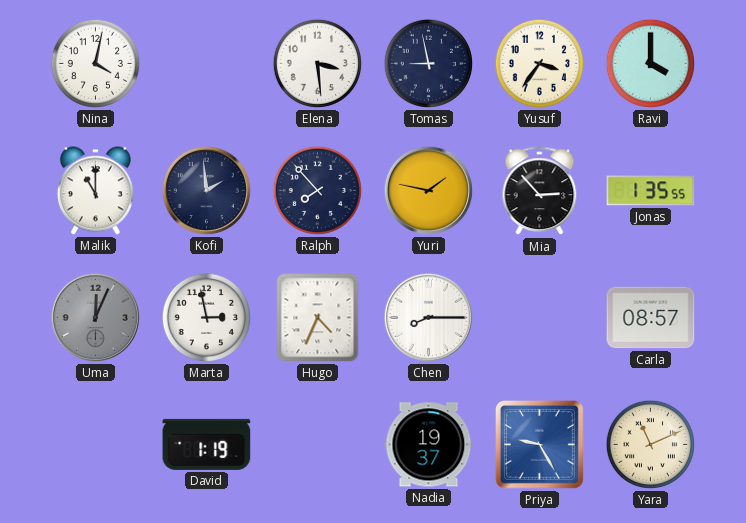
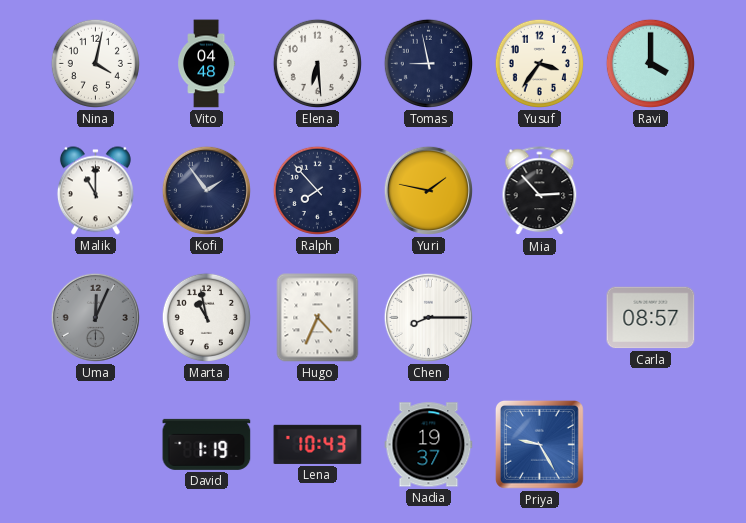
Vito: none -> 04:48 (206, 64)
Elena: 3:29 -> 6:29 (317, 63)
Kofi: 1:59 -> 1:54 (206, 190)
Jonas: 1:35 -> none (651, 191)
Marta: 2:58 -> 10:58 (206, 317)
Lena: none -> 10:43 (318, 444)
Yara: 11:11 -> none (650, 444)
